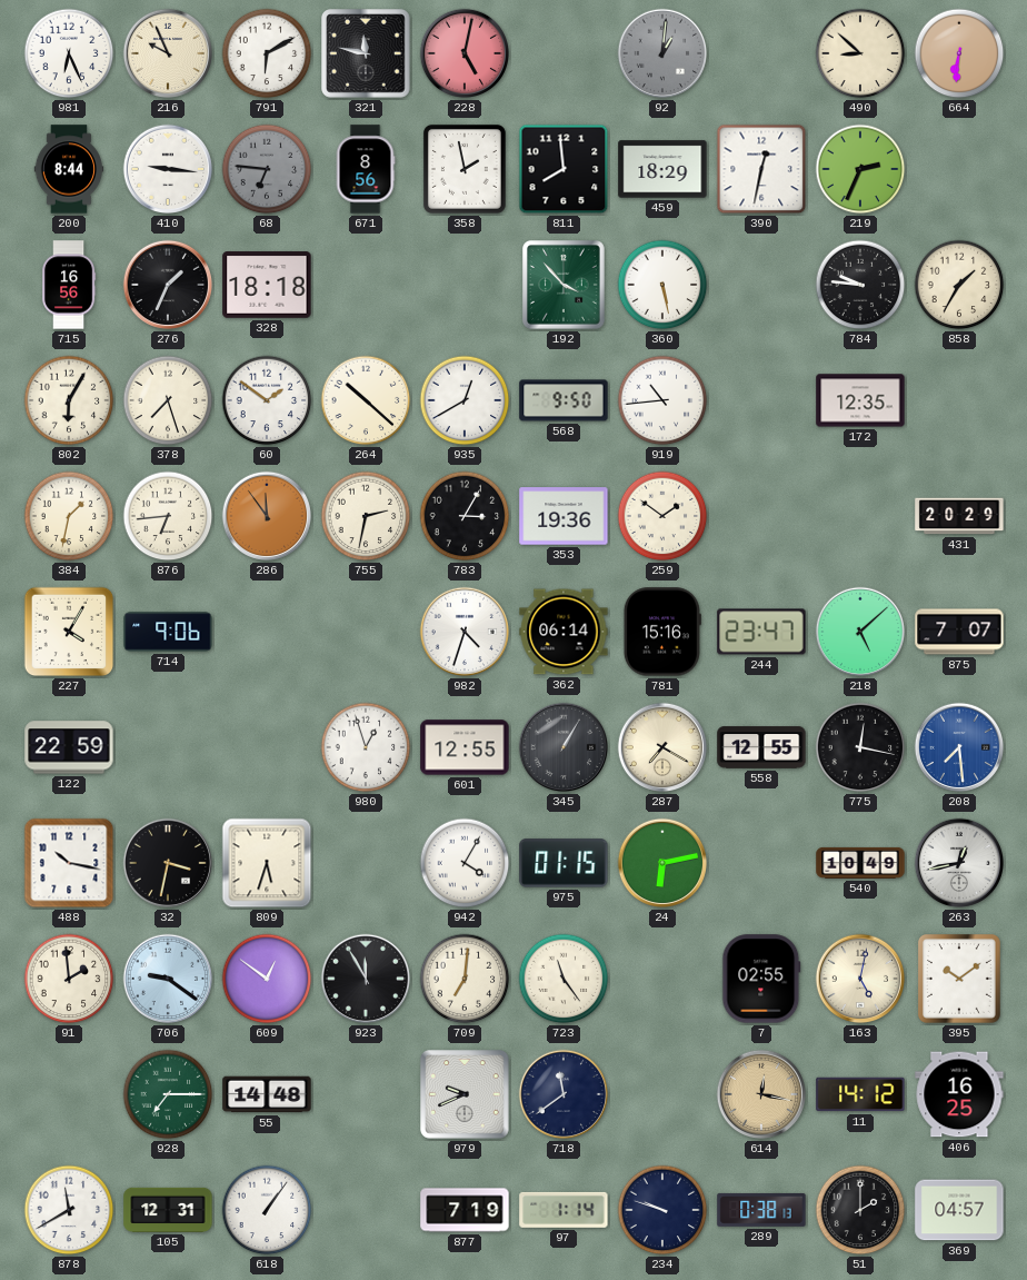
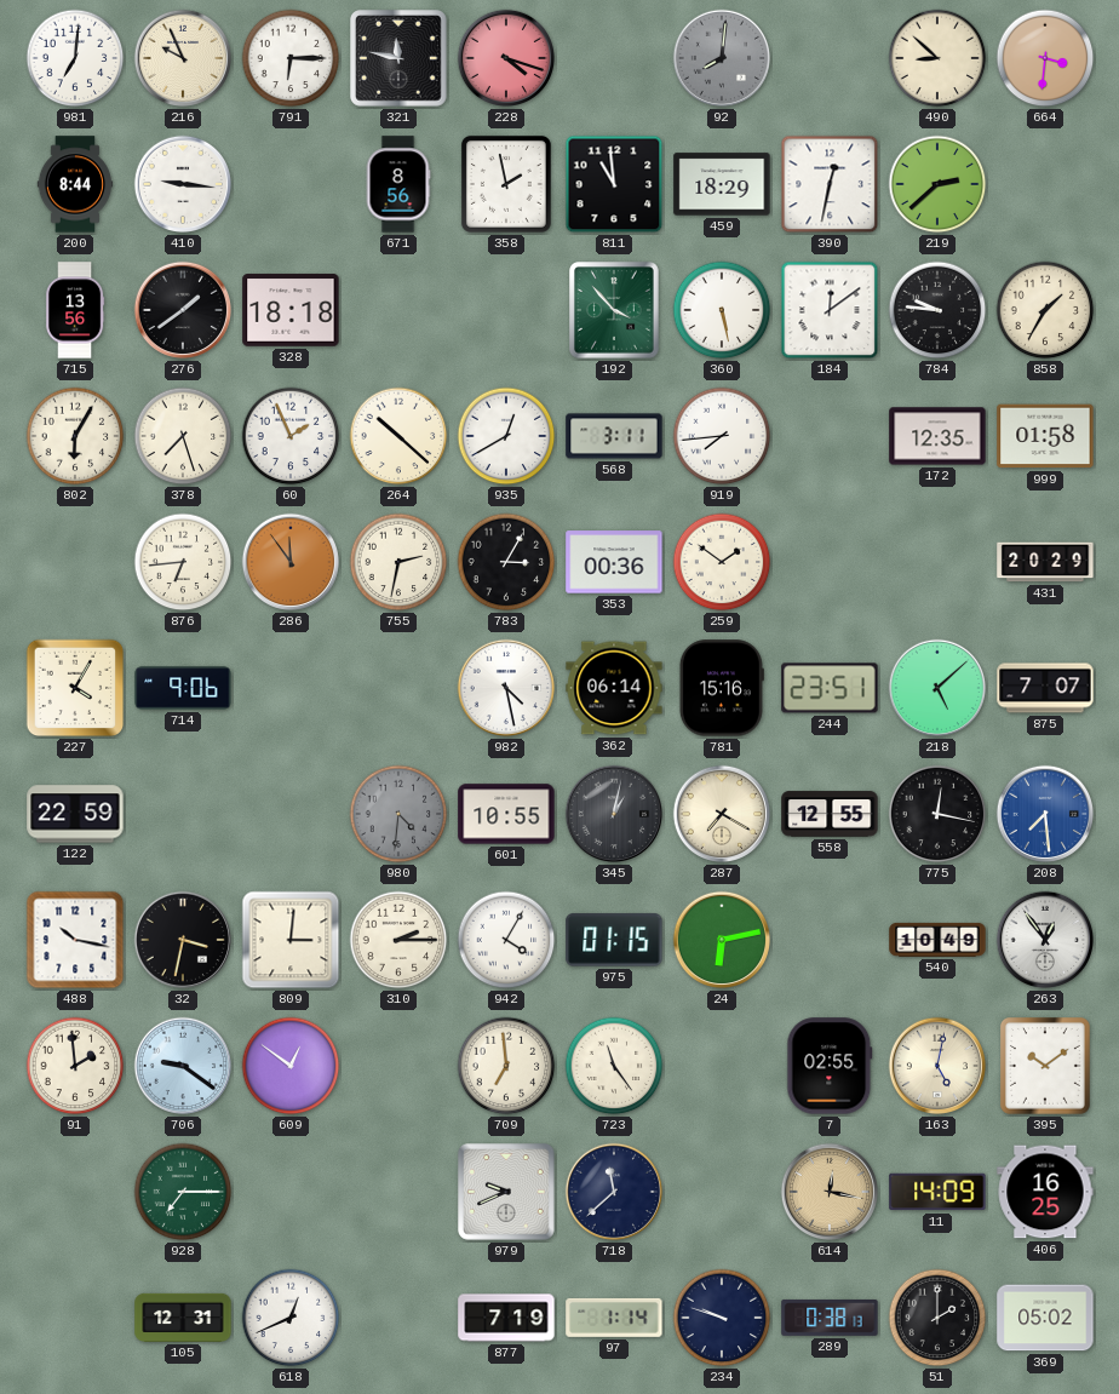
981: 6:26 -> 7:01 (75, 58)
791: 6:10 -> 6:15 (291, 58)
228: 5:02 -> 4:18 (506, 58)
92: 1:01 -> 8:01 (722, 58)
664: 6:31 -> 3:31 (1045, 58)
68: 6:46 -> none (267, 169)
811: 7:59 -> 10:59 (614, 184)
219: 2:34 -> 2:38 (937, 184)
715: 16:56 -> 13:56 (75, 310)
276: 1:34 -> 1:39 (183, 310)
184: none -> 12:09 (830, 310)
60: 1:51 -> 1:56 (291, 436)
568: 9:50 -> 3:11 (614, 436)
919: 10:44 -> 7:44 (722, 436)
999: none -> 01:58 (1045, 436)
384: 1:32 -> none (69, 516)
353: 19:36 -> 00:36 (614, 562)
982: 4:33 -> 4:28 (506, 688)
244: 23:47 -> 23:51 (830, 688)
980: 12:57 -> 4:31 (398, 814)
980 dial: white -> grey (398, 814)
601: 12:55 -> 10:55 (506, 814)
345: 1:05 -> 1:02 (614, 814)
809: 5:33 -> 3:01 (291, 940)
310: none -> 2:15 (398, 940)
263: 12:43 -> 12:54 (1045, 940)
923: 11:55 -> none (366, 979)
709: 7:01 -> 6:59 (506, 1066)
55: 14:48 -> none (267, 1094)
718: 11:39 -> 11:38 (614, 1192)
11: 14:12 -> 14:09 (937, 1192)
878: 11:40 -> none (69, 1210)
618: 1:06 -> 12:41 (291, 1318)
369: 04:57 -> 05:02 (1045, 1318)
